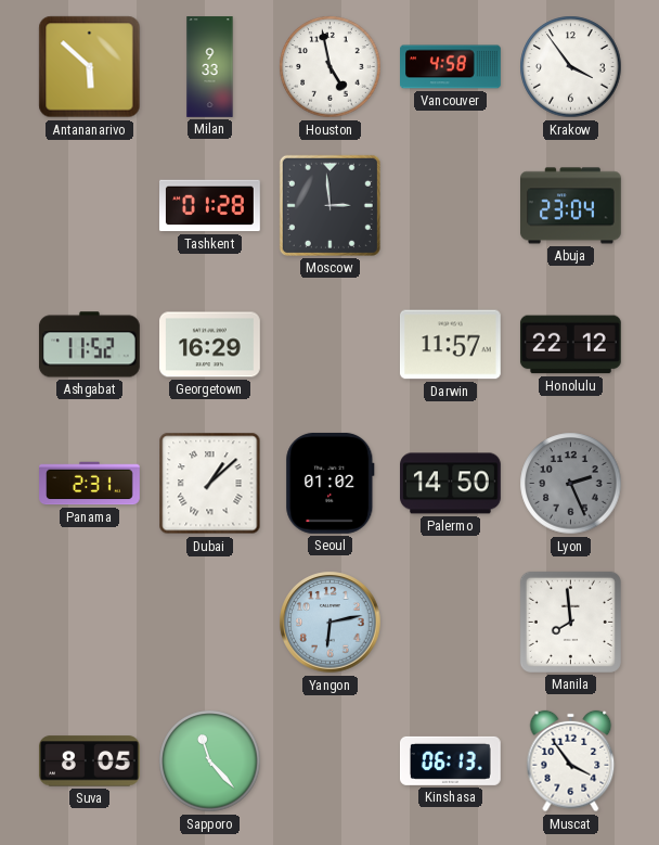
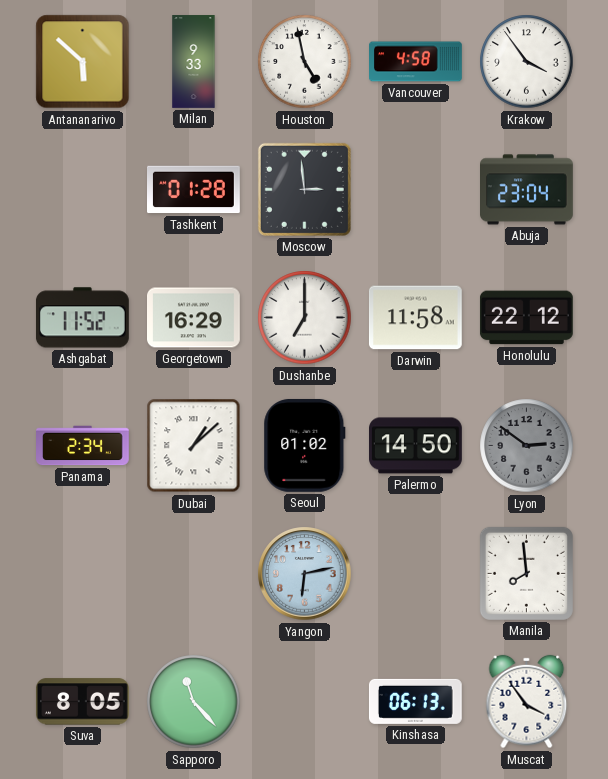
Dushanbe: none -> 7:00 (305, 318)
Darwin: 11:57 -> 11:58 (415, 318)
Panama: 2:31 -> 2:34 (83, 446)
Lyon: 2:26 -> 2:51 (527, 446)
